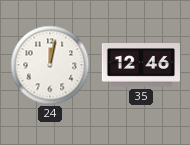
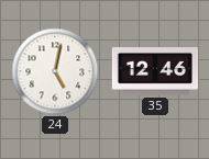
24: 12:02 -> 5:02 (55, 71)
